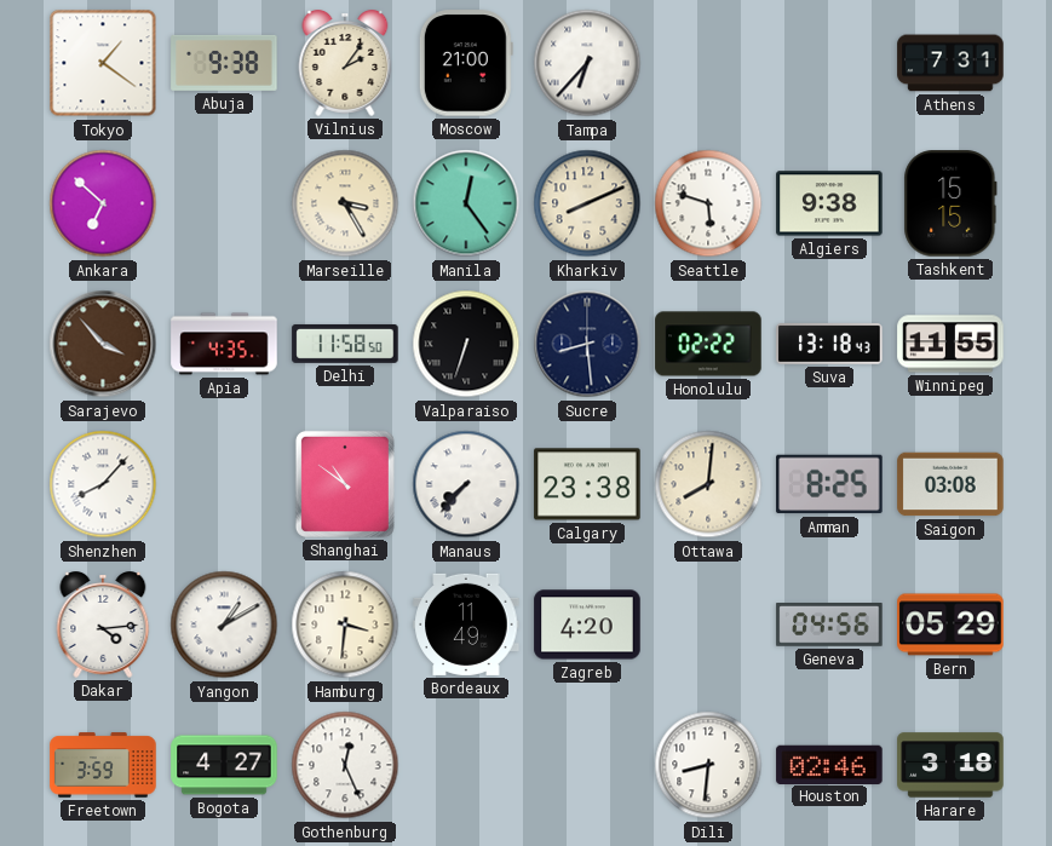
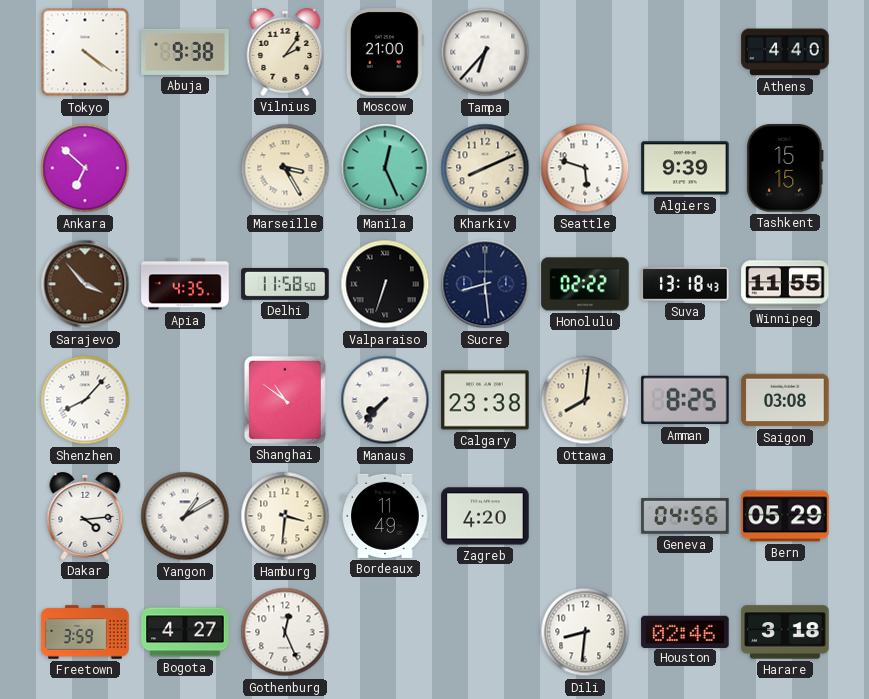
Tokyo: 1:21 -> 4:21 (85, 52)
Athens: 7:31 -> 4:40 (785, 52)
Manila: 12:24 -> 12:26 (385, 168)
Algiers: 9:38 -> 9:39 (685, 168)
